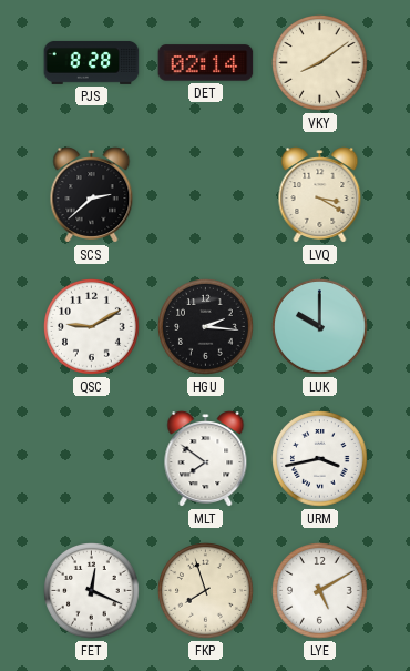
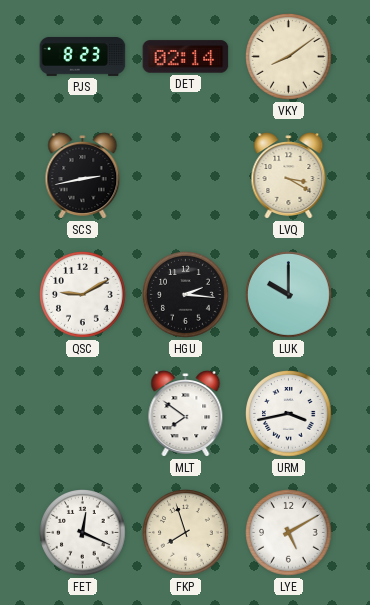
PJS: 8:28 -> 8:23 (83, 56)
SCS: 2:38 -> 2:43 (83, 176)
